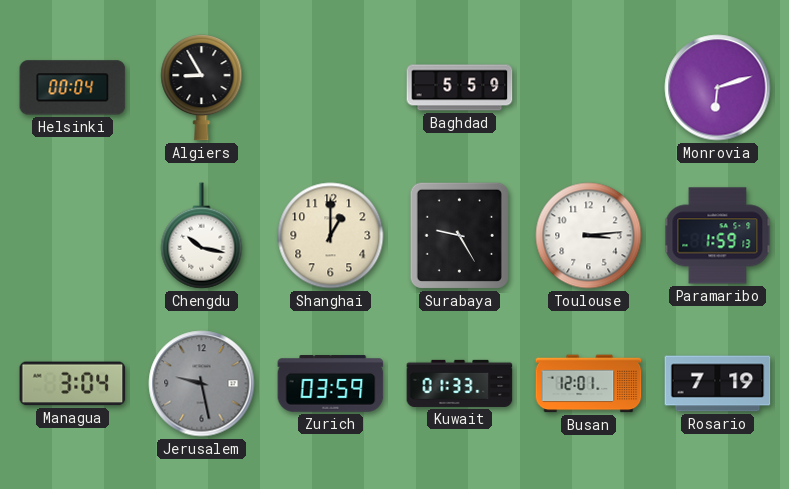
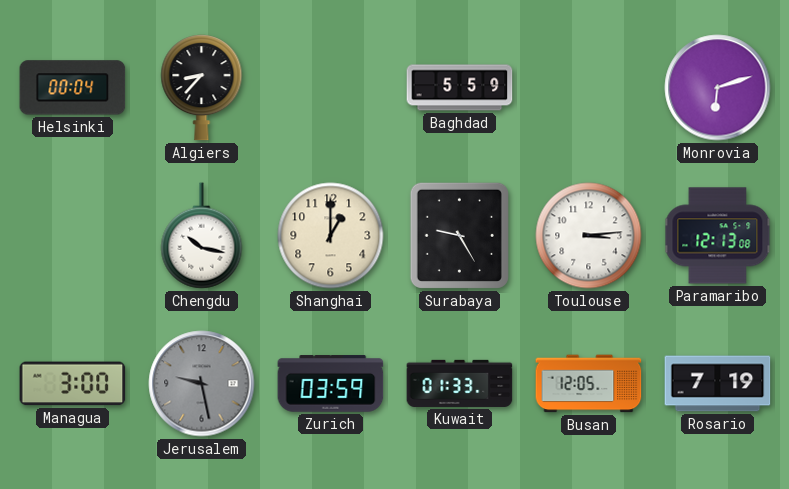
Algiers: 8:55 -> 8:37 (202, 88)
Paramaribo: 1:59 -> 12:13 (718, 236)
Managua: 3:04 -> 3:00 (73, 384)
Busan: 12:01 -> 12:05 (589, 384)
